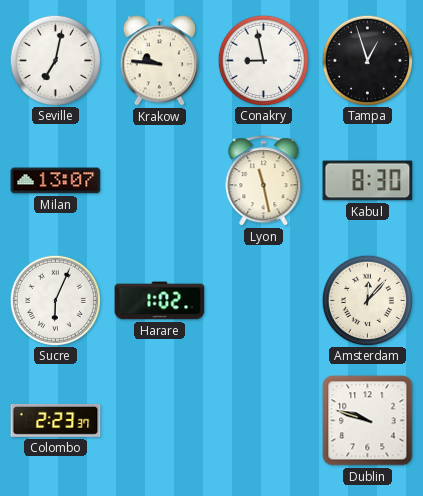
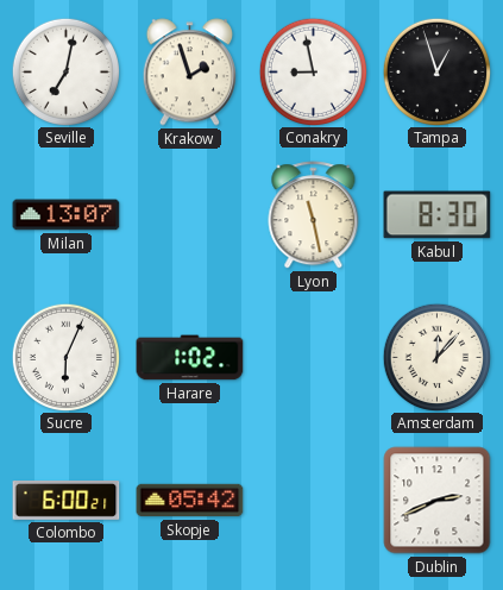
Krakow: 9:46 -> 1:57 (189, 73)
Colombo: 2:23 -> 6:00 (67, 501)
Skopje: none -> 05:42 (190, 501)
Dublin: 9:48 -> 2:41 (438, 501)
